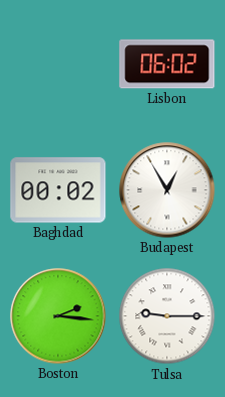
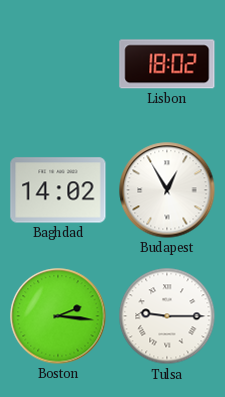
Lisbon: 06:02 -> 18:02 (167, 64)
Baghdad: 00:02 -> 14:02 (58, 190)
